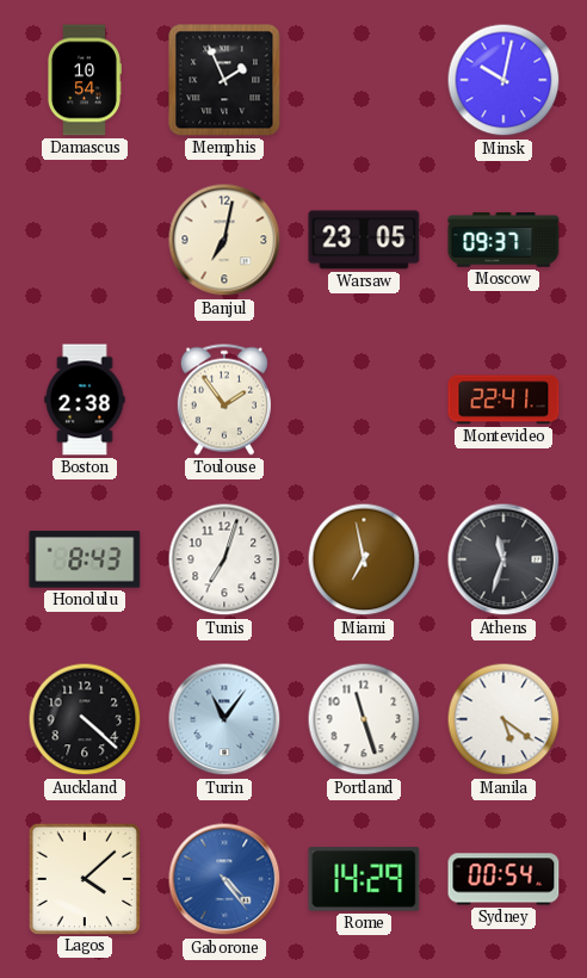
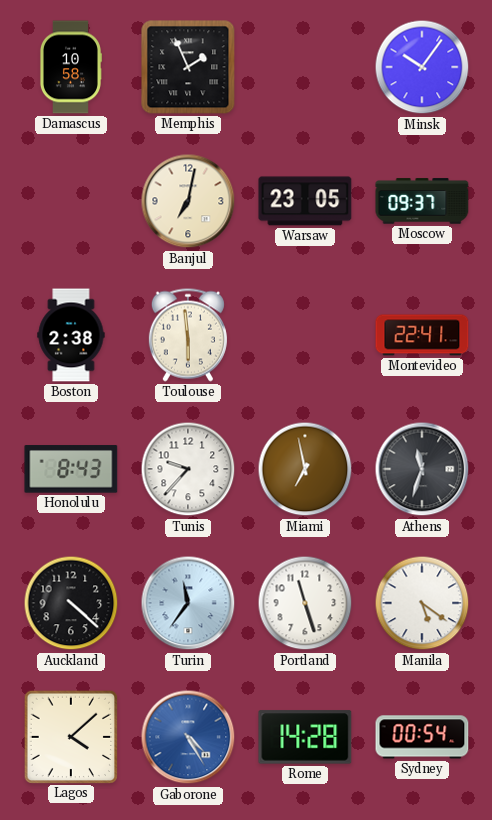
Damascus: 10:54 -> 10:58 (70, 67)
Minsk: 10:02 -> 10:06 (422, 67)
Toulouse: 1:54 -> 5:59 (188, 335)
Tunis: 7:03 -> 9:37 (188, 469)
Turin: 11:06 -> 11:36 (188, 603)
Gaborone: 4:24 -> 4:25 (188, 737)
Rome: 14:29 -> 14:28 (305, 737)
